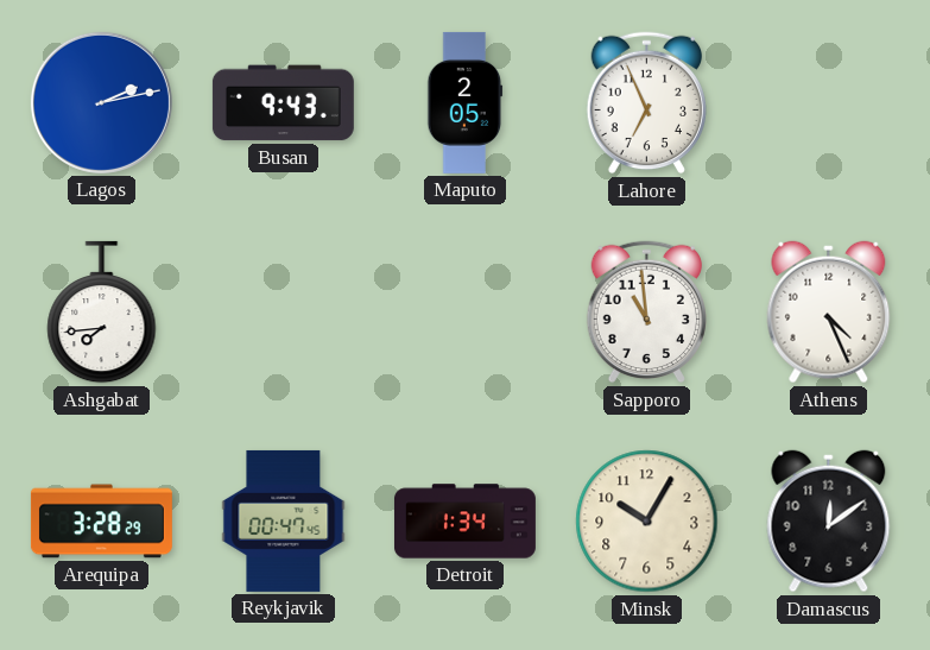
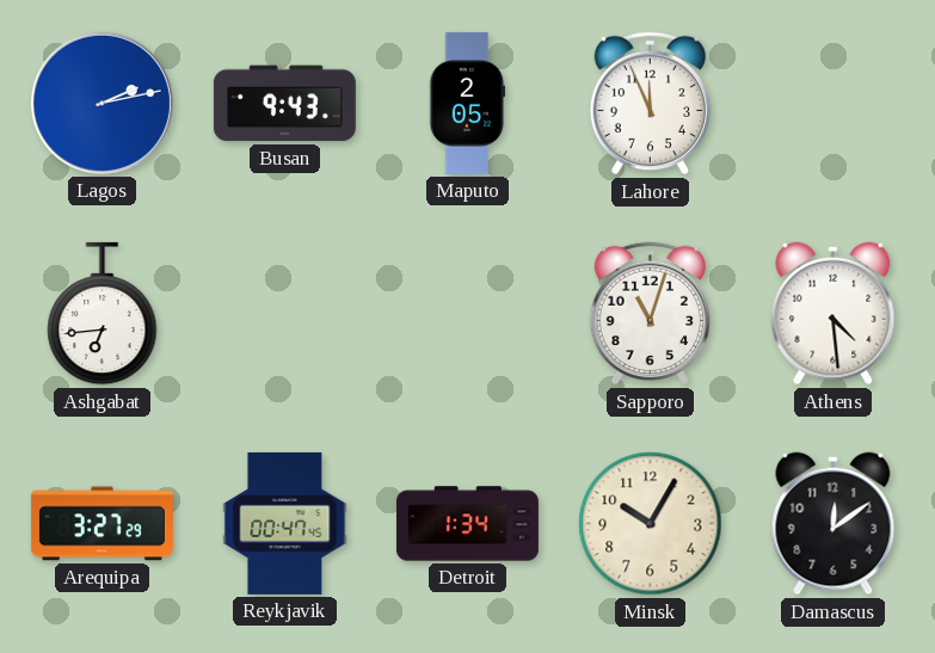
Lahore: 6:56 -> 11:56 (650, 104)
Ashgabat: 7:44 -> 6:44 (103, 314)
Sapporo: 10:59 -> 11:03 (650, 314)
Athens: 4:26 -> 4:29 (833, 314)
Arequipa: 3:28 -> 3:27 (102, 524)
